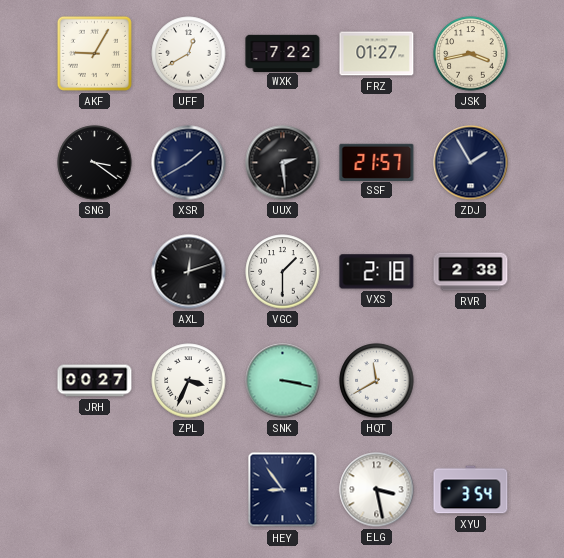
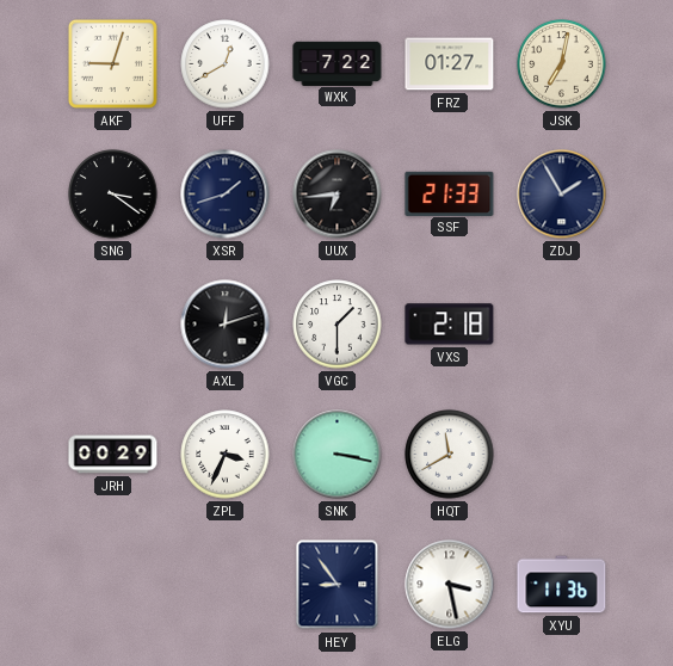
AKF: 9:05 -> 9:03 (112, 63)
JSK: 3:43 -> 7:02 (562, 64)
XSR: 1:40 -> 1:42 (226, 195)
UUX: 2:29 -> 6:44 (338, 195)
SSF: 21:57 -> 21:33 (450, 193)
RVR: 2:38 -> none (471, 272)
JRH: 00:27 -> 00:29 (113, 455)
XYU: 3:54 -> 11:36 (562, 585)
